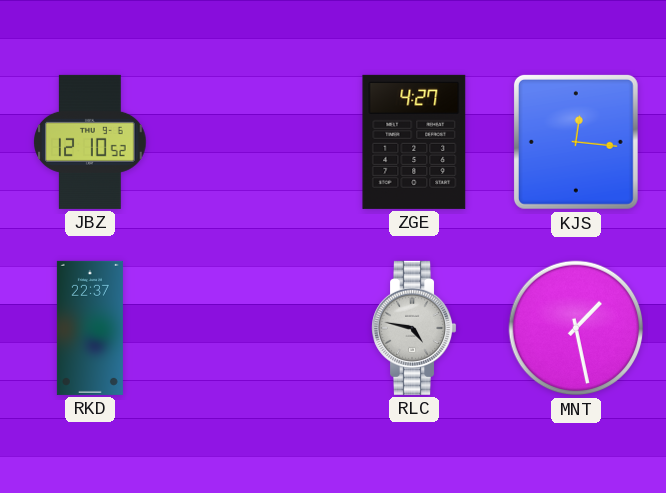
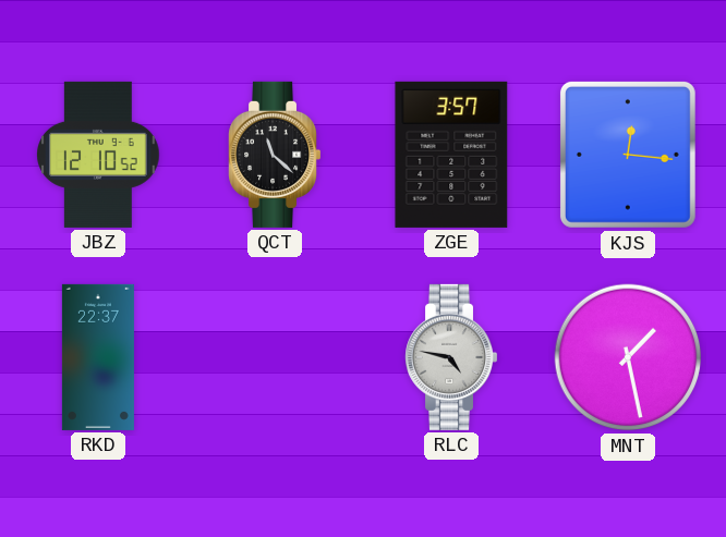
QCT: none -> 11:22 (275, 155)
ZGE: 4:27 -> 3:57 (451, 155)
